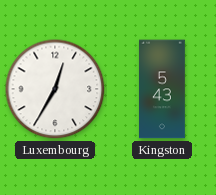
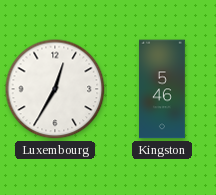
Kingston: 5:43 -> 5:46 (162, 89)
